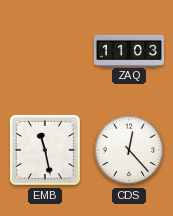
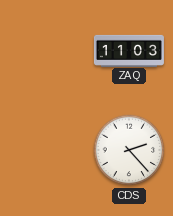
EMB: 11:28 -> none (45, 150)
CDS: 12:23 -> 2:23 (129, 150)
